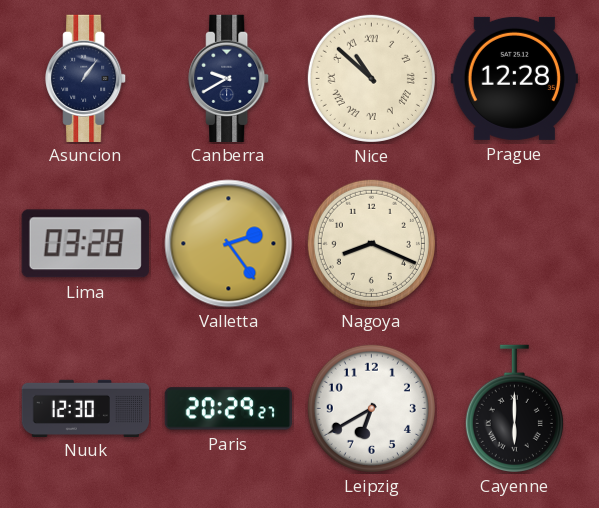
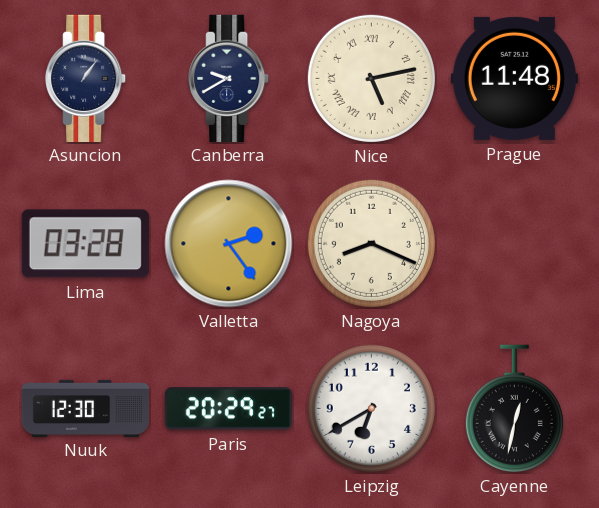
Nice: 10:52 -> 5:13 (371, 78)
Prague: 12:28 -> 11:48 (514, 78)
Cayenne: 6:00 -> 12:32 (514, 409)
